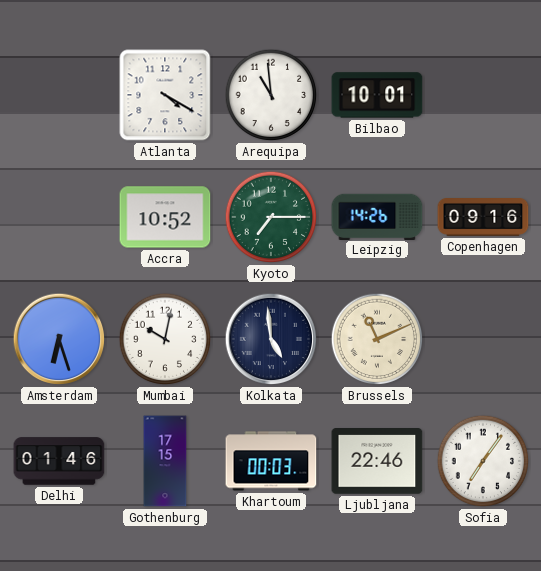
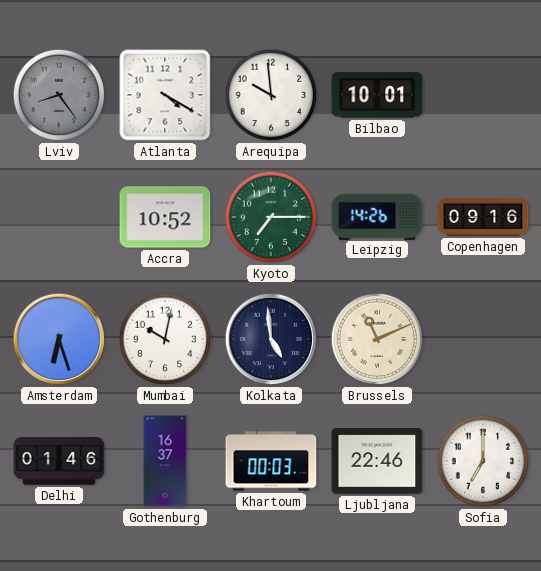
Lviv: none -> 8:24 (59, 95)
Arequipa: 10:59 -> 9:59 (271, 95)
Gothenburg: 17:15 -> 16:37 (165, 461)
Sofia: 7:06 -> 7:00 (483, 461)
